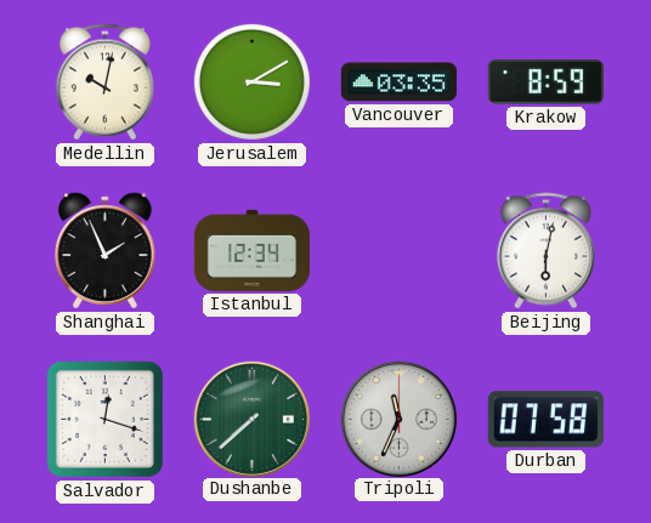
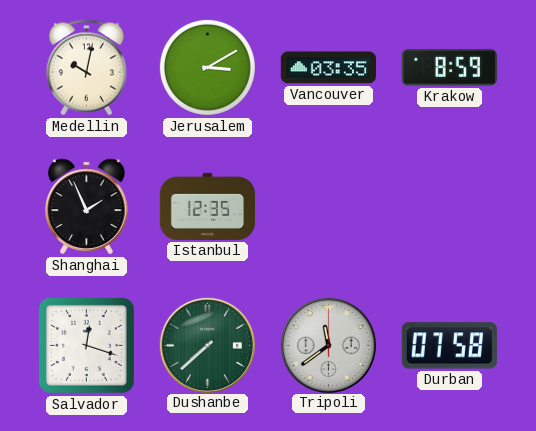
Istanbul: 12:34 -> 12:35 (207, 206)
Beijing: 6:02 -> none (545, 251)
Tripoli: 11:34 -> 11:39 (328, 345)
